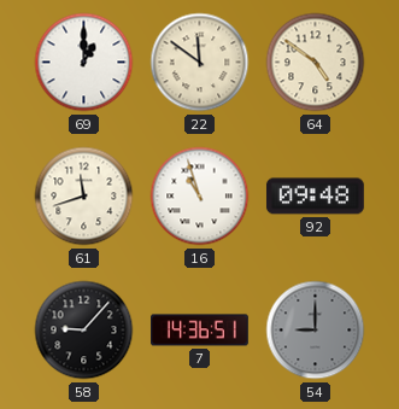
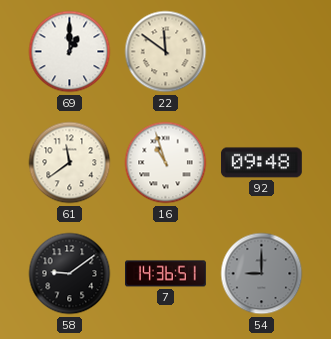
64: 4:51 -> none (316, 63)
61: 11:42 -> 11:39 (70, 163)
58: 9:07 -> 9:09 (70, 274)
